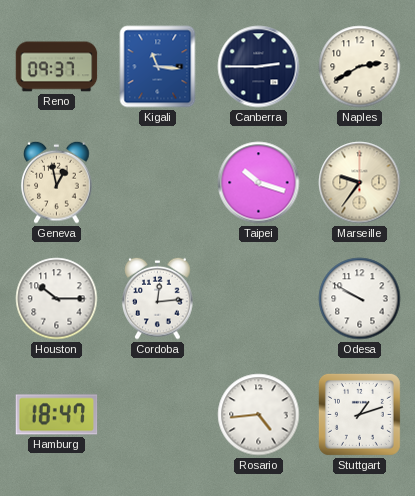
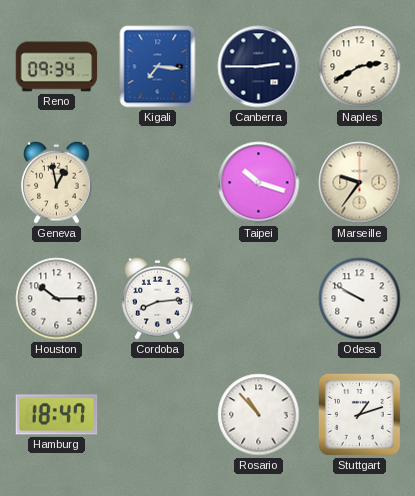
Reno: 09:37 -> 09:34 (57, 67)
Kigali: 11:16 -> 7:16 (158, 67)
Cordoba: 12:14 -> 8:14 (158, 298)
Rosario: 4:44 -> 10:53 (259, 415)
